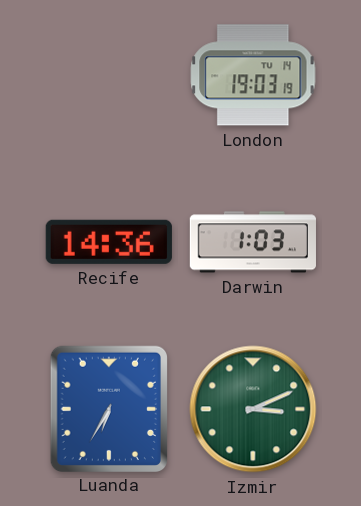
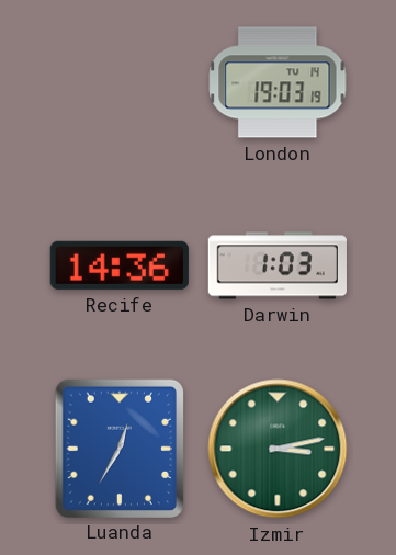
Luanda: 6:35 -> 12:35 (118, 448)
Izmir: 3:11 -> 3:13 (278, 449)
